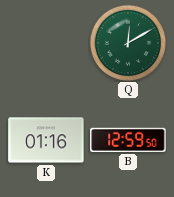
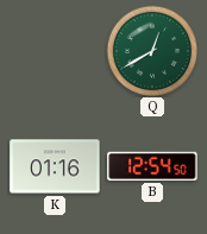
Q: 12:10 -> 12:40 (152, 51)
B: 12:59 -> 12:54 (152, 166)
